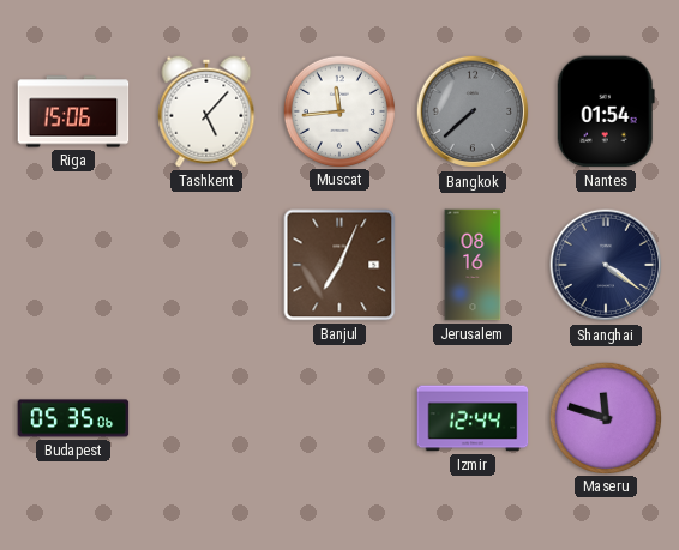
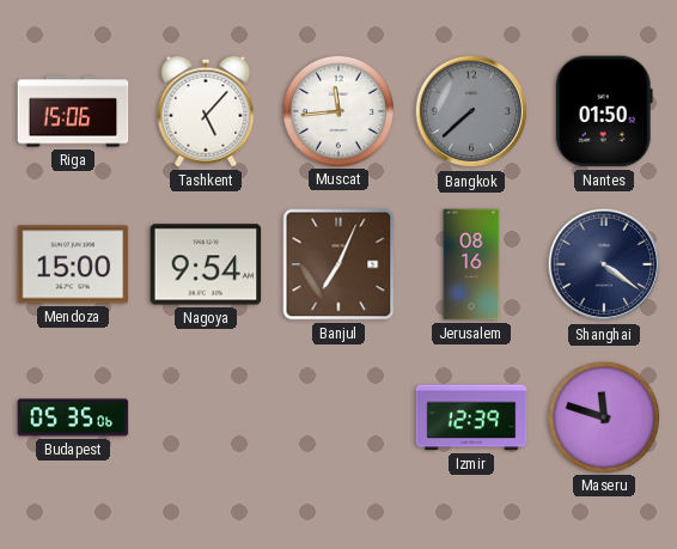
Nantes: 01:54 -> 01:50 (604, 111)
Mendoza: none -> 15:00 (73, 264)
Nagoya: none -> 9:54 (206, 264)
Izmir: 12:44 -> 12:39 (471, 417)
